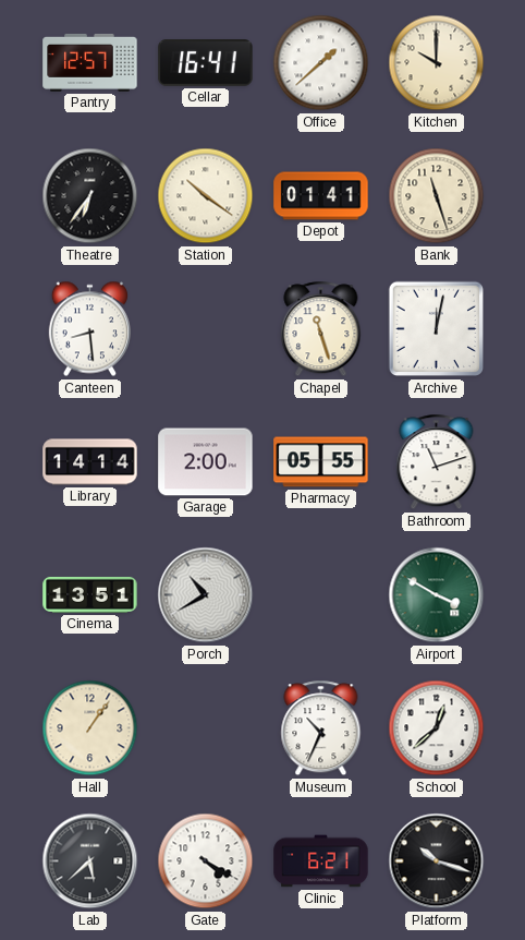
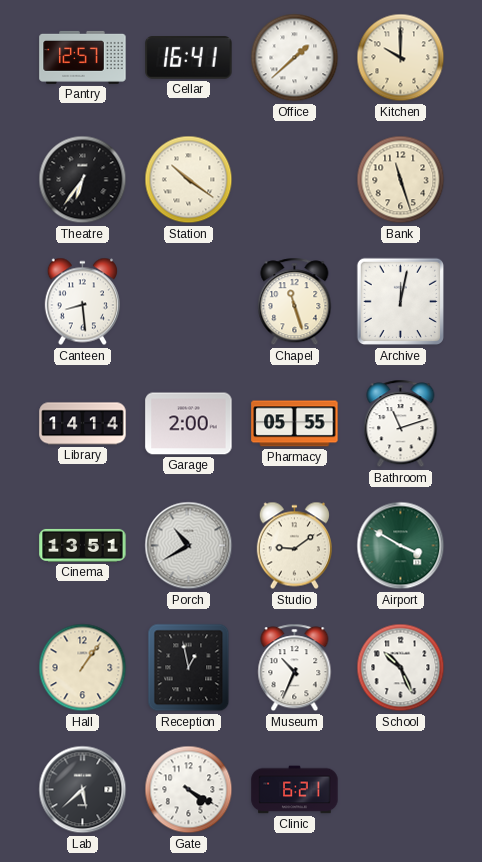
Depot: 01:41 -> none (321, 196)
Studio: none -> 9:09 (294, 546)
Reception: none -> 12:58 (189, 668)
School: 12:38 -> 10:26 (401, 668)
Platform: 10:18 -> none (437, 861)
